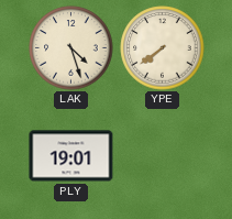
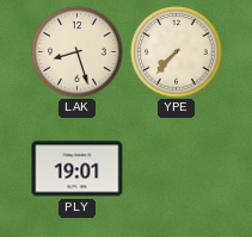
LAK: 4:27 -> 8:27 (78, 52)
YPE: 7:39 -> 7:37 (177, 52)
